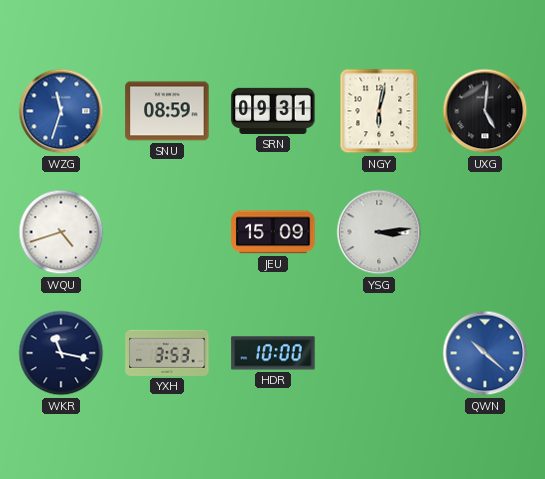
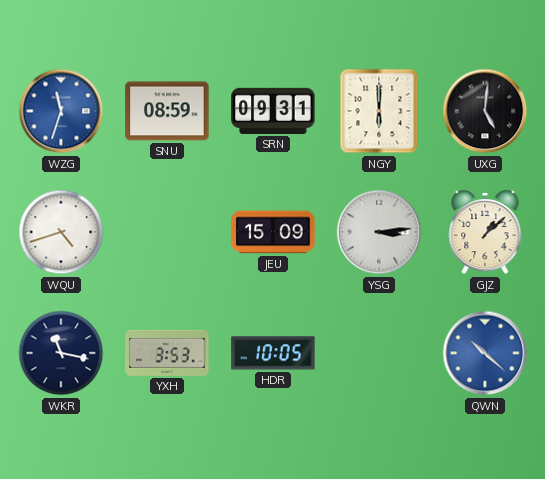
NGY: 6:02 -> 6:00 (379, 111)
GJZ: none -> 1:08 (485, 232)
HDR: 10:00 -> 10:05 (273, 353)
